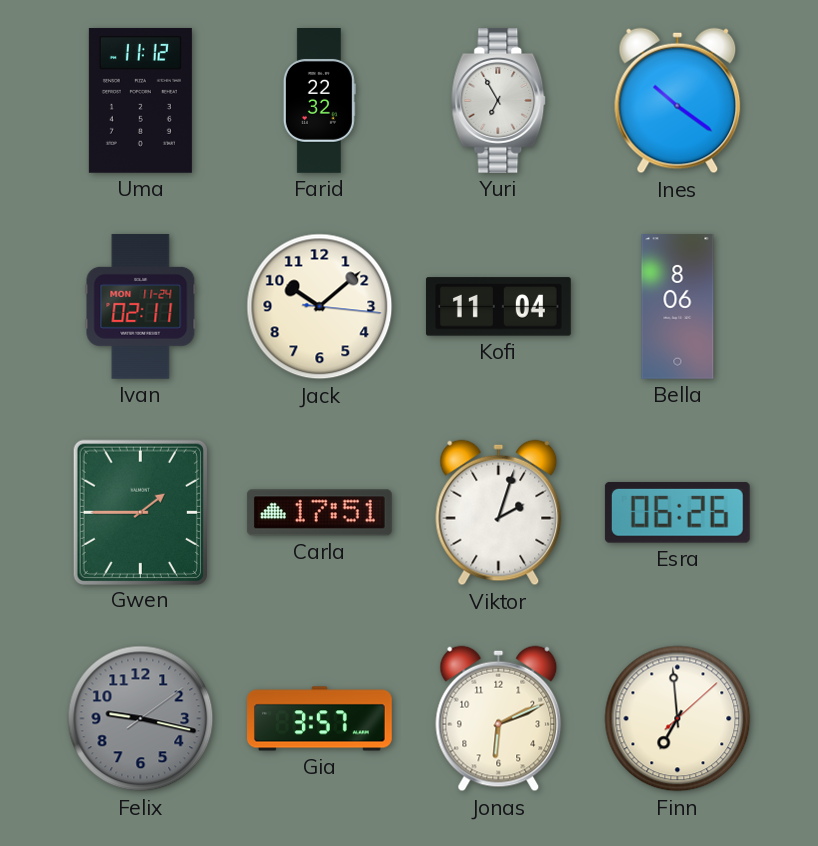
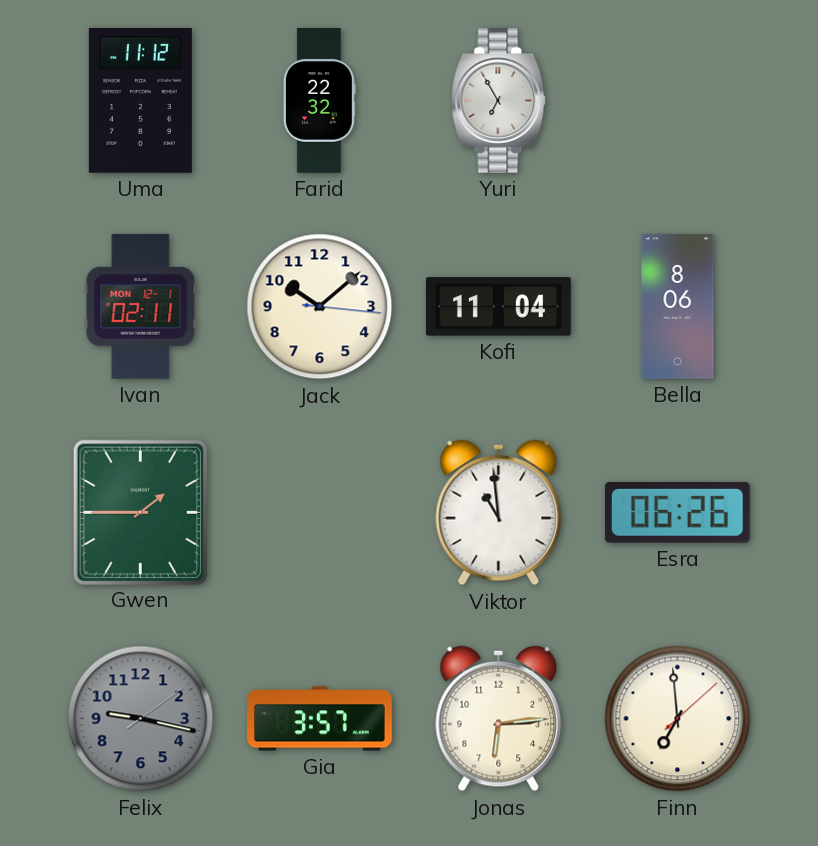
Ines: 10:21 -> none (678, 101)
Ivan date: MON 11-24 -> MON 12-1 (141, 307)
Carla: 17:51 -> none (319, 513)
Viktor: 2:03 -> 10:59 (499, 513)
Jonas: 6:11 -> 6:14 (499, 719)
